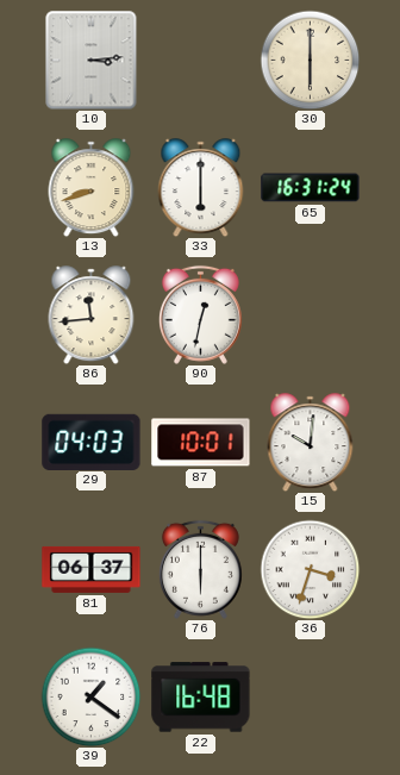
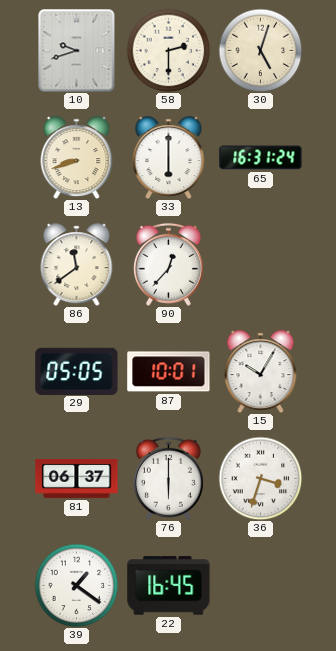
10: 3:14 -> 9:42 (77, 50)
58: none -> 2:30 (168, 50)
30: 6:00 -> 5:03 (260, 50)
86: 11:44 -> 11:39 (77, 265)
90: 12:32 -> 12:37 (168, 264)
29: 04:03 -> 05:05 (77, 371)
15: 10:01 -> 10:05 (261, 372)
22: 16:48 -> 16:45 (169, 586)
